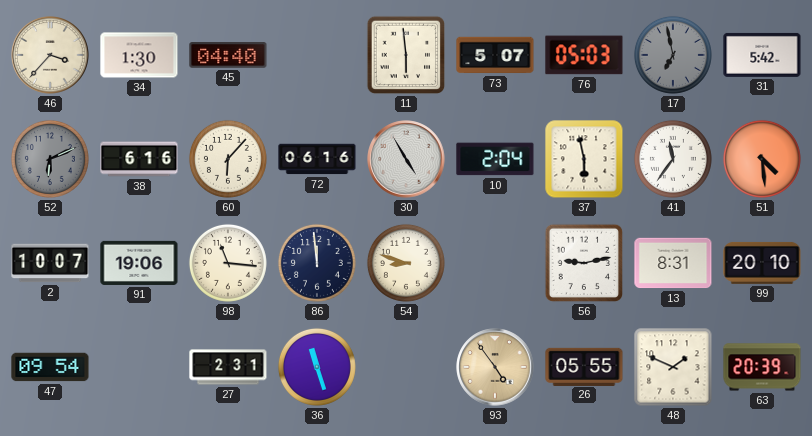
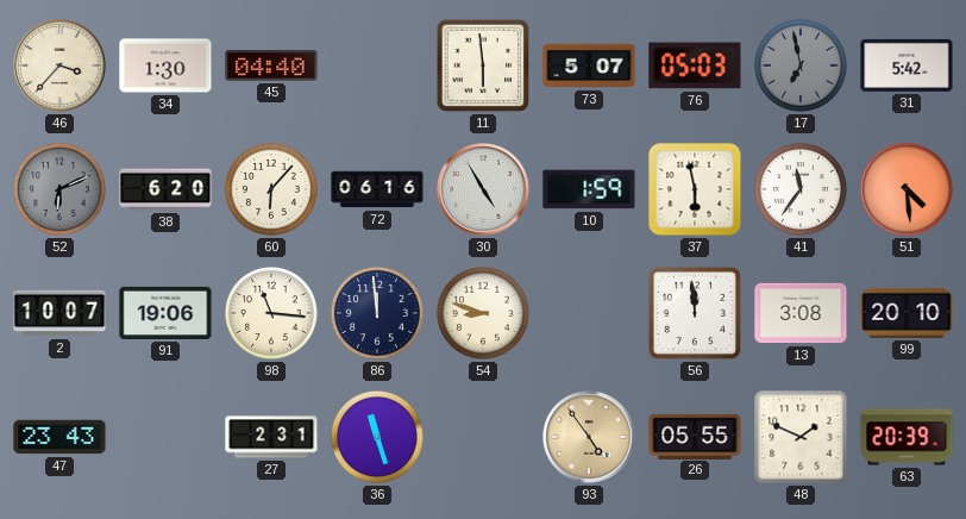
38: 6:16 -> 6:20 (165, 189)
10: 2:04 -> 1:59 (589, 189)
56: 9:13 -> 11:59 (695, 313)
13: 8:31 -> 3:08 (801, 313)
47: 09:54 -> 23:43 (59, 437)
